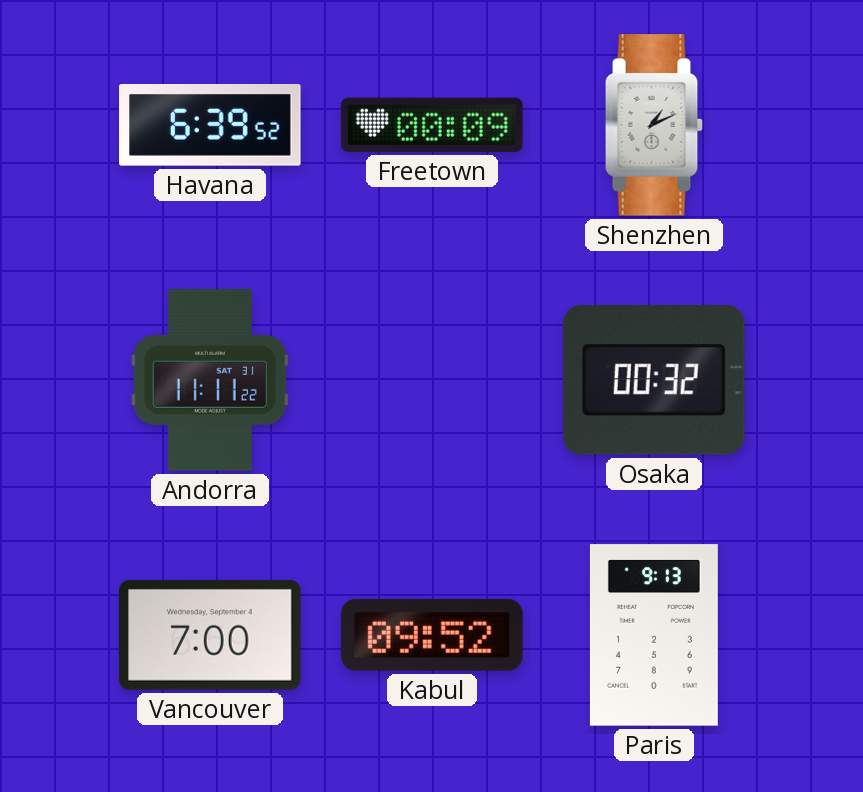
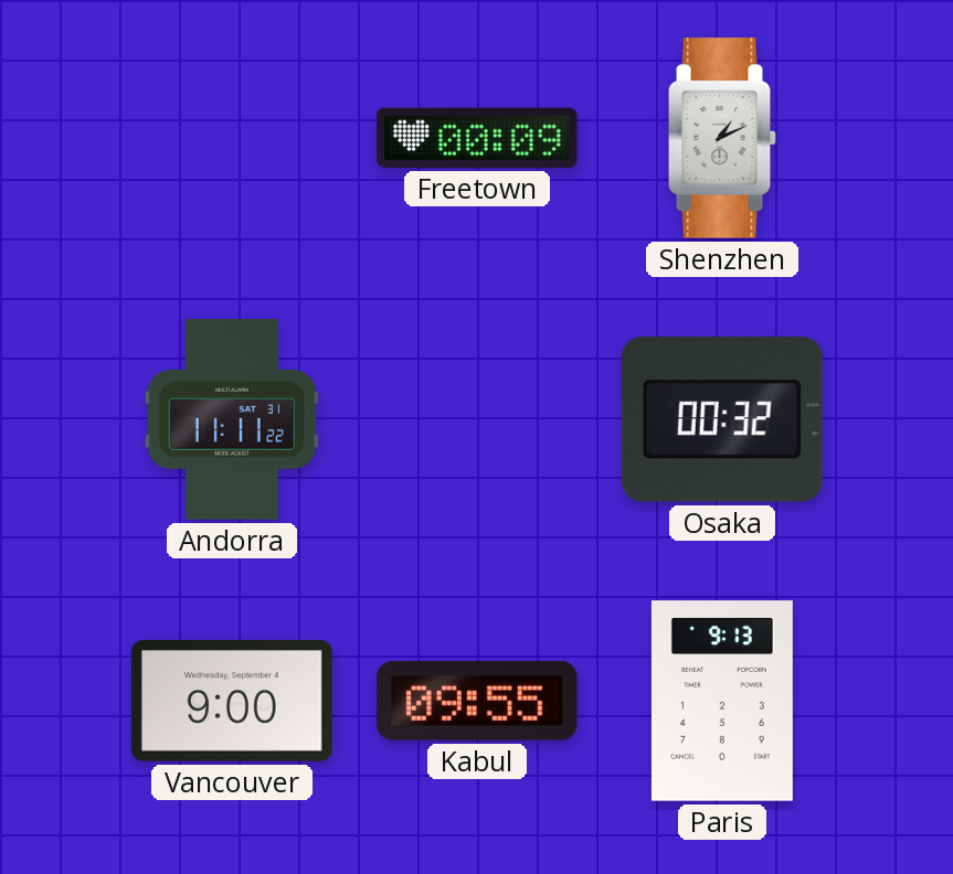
Havana: 6:39 -> none (210, 126)
Vancouver: 7:00 -> 9:00 (232, 701)
Kabul: 09:52 -> 09:55 (477, 701)
